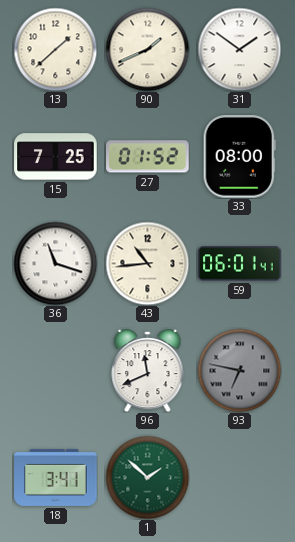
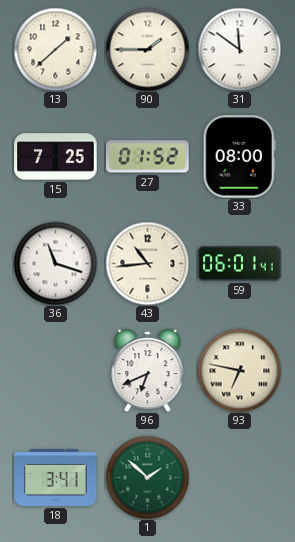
90: 1:41 -> 1:45 (147, 49)
31: 1:51 -> 11:51 (239, 49)
96: 11:41 -> 6:41 (148, 371)
93 dial: grey -> cream (239, 370)
